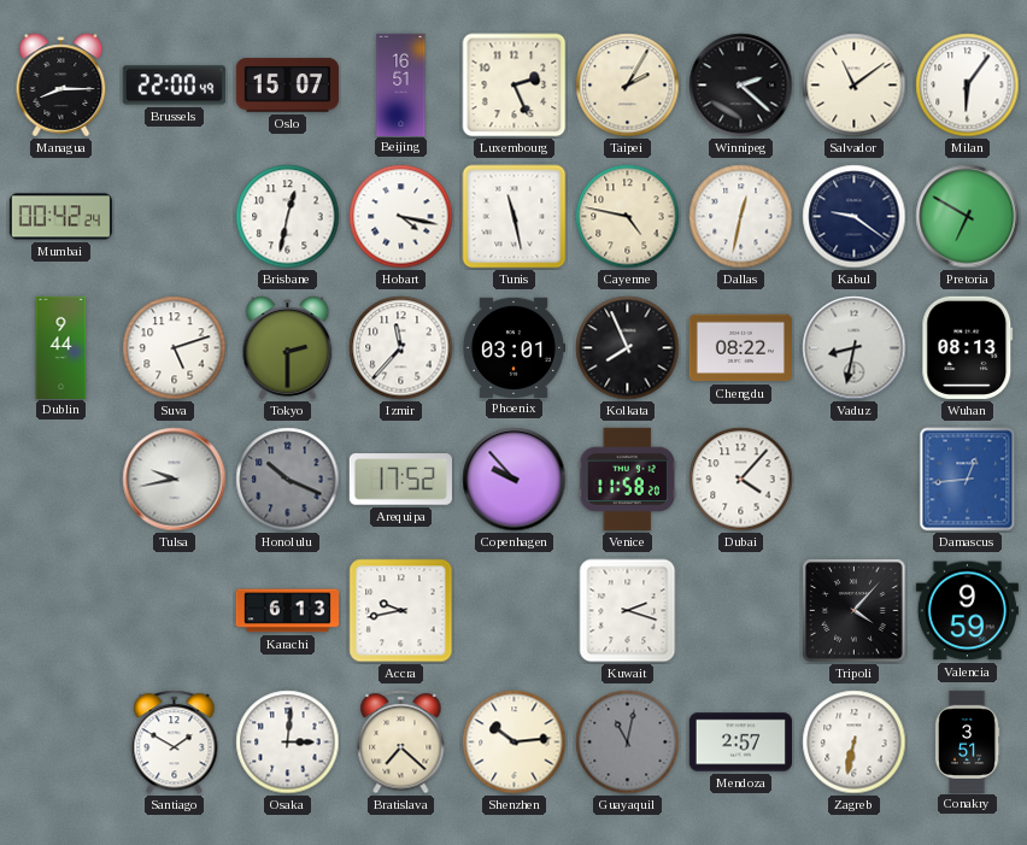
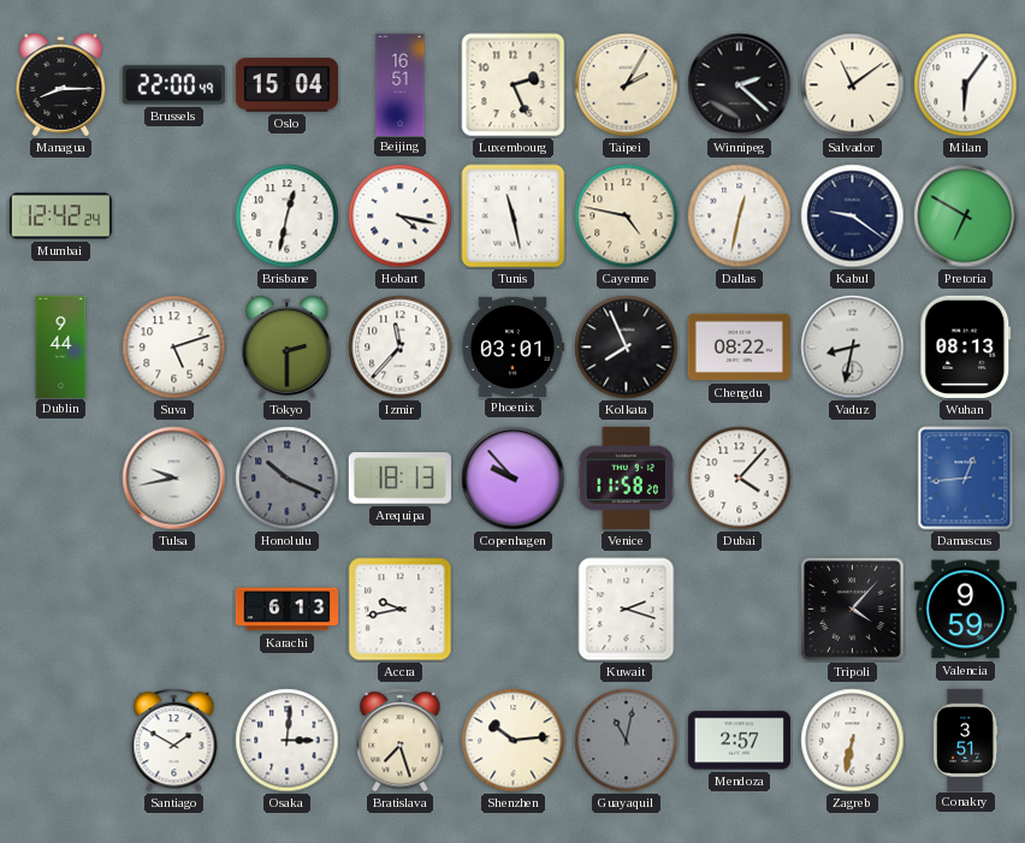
Oslo: 15:07 -> 15:04 (286, 85)
Mumbai: 00:42 -> 12:42 (60, 216)
Arequipa: 17:52 -> 18:13 (399, 479)
Bratislava: 7:22 -> 7:27 (401, 741)
